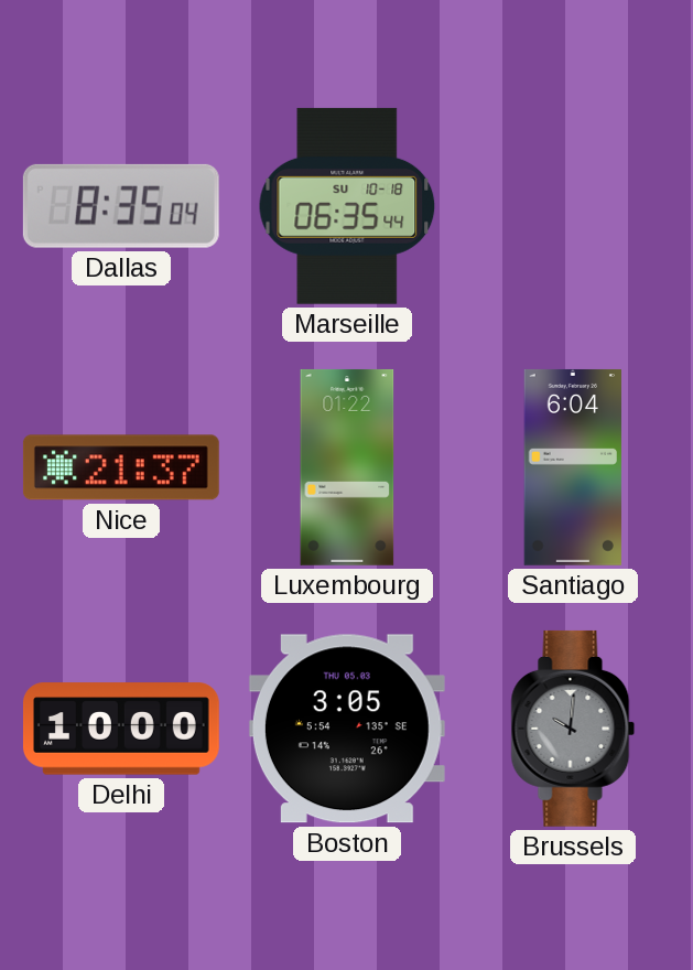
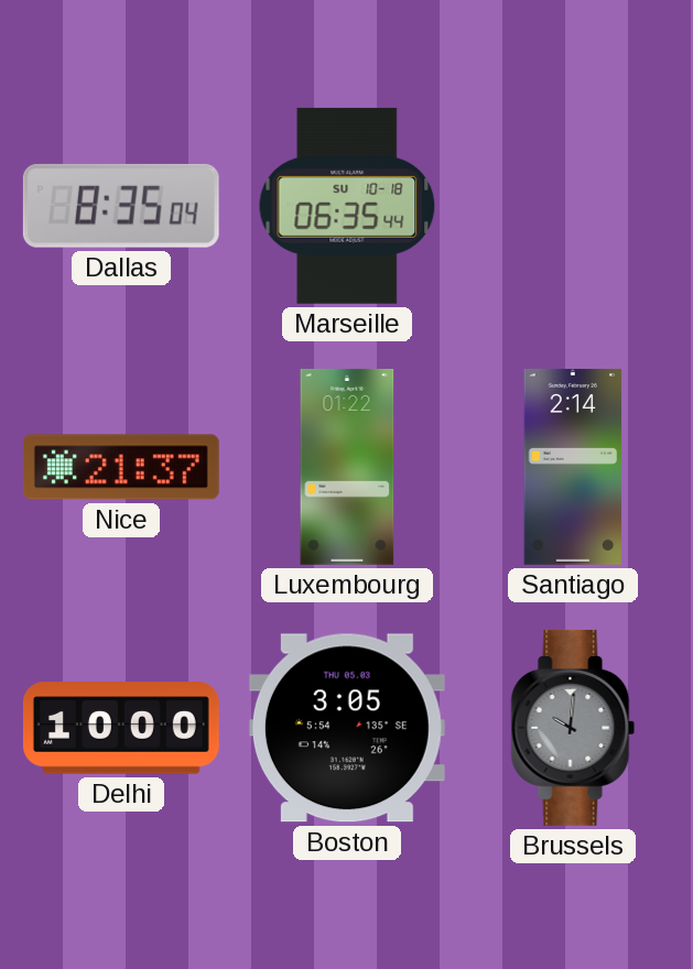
Santiago: 6:04 -> 2:14 (572, 467)
